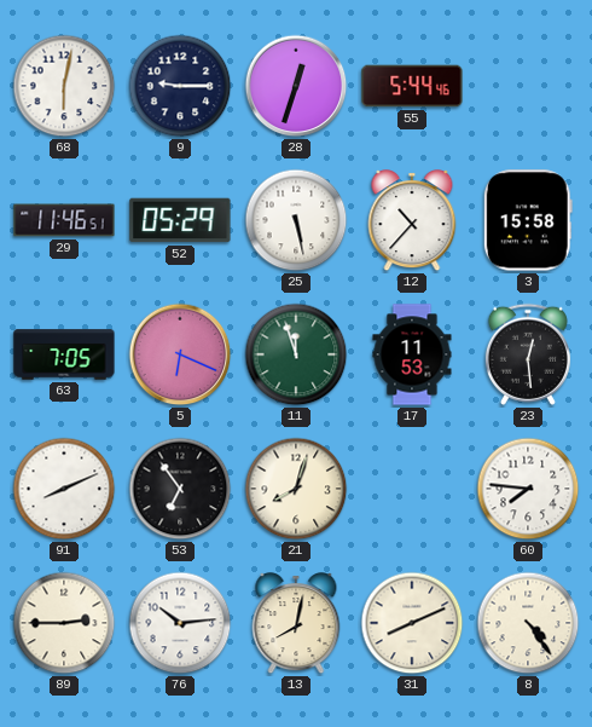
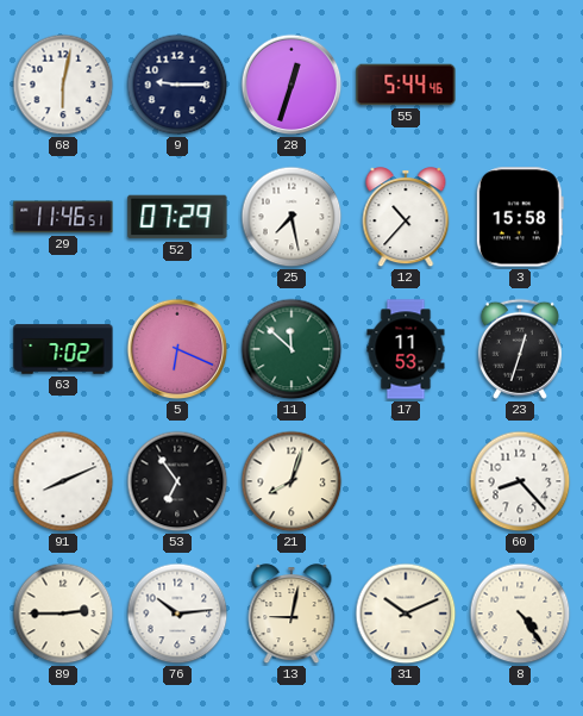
52: 05:29 -> 07:29 (177, 217)
25: 5:28 -> 7:28 (291, 217)
63: 7:05 -> 7:02 (63, 349)
11: 11:57 -> 11:52 (291, 349)
23: 12:29 -> 12:33 (520, 349)
60: 7:46 -> 8:23 (520, 481)
13: 8:02 -> 9:02 (291, 615)
31: 8:11 -> 10:11 (406, 614)
